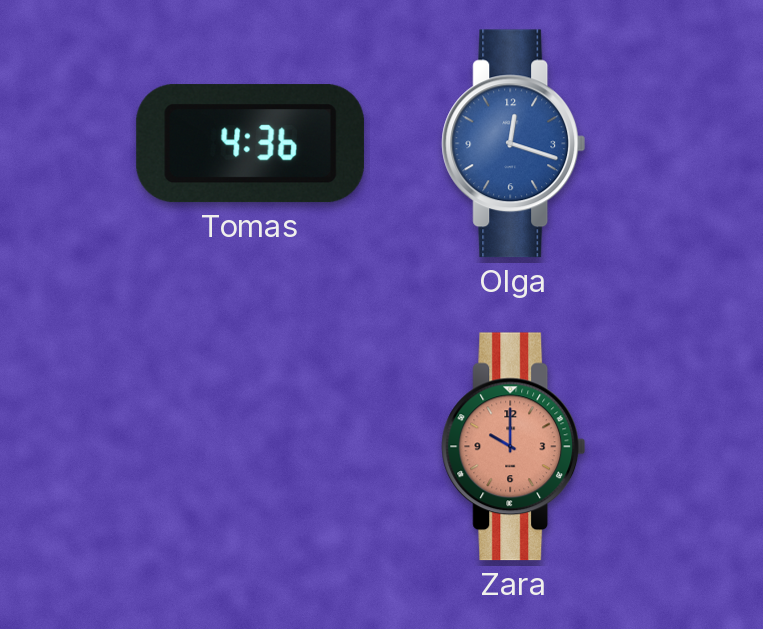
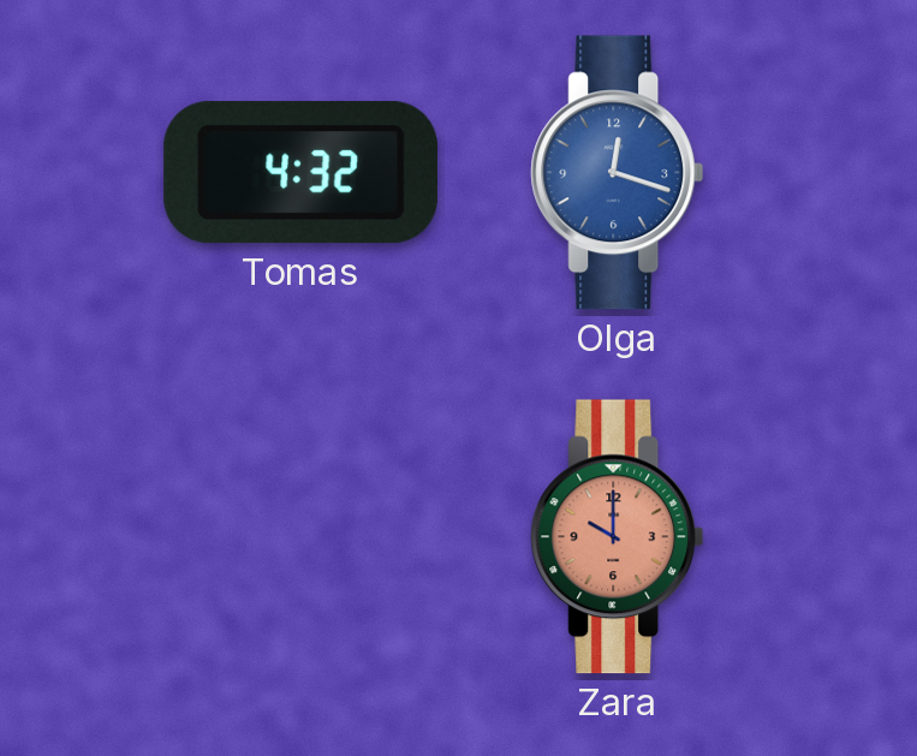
Tomas: 4:36 -> 4:32 (300, 173)
